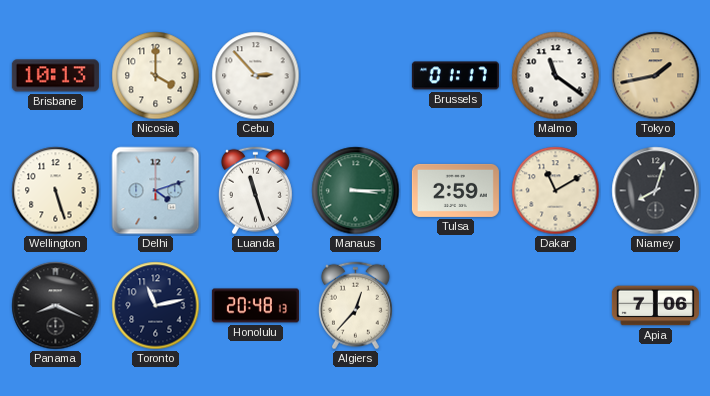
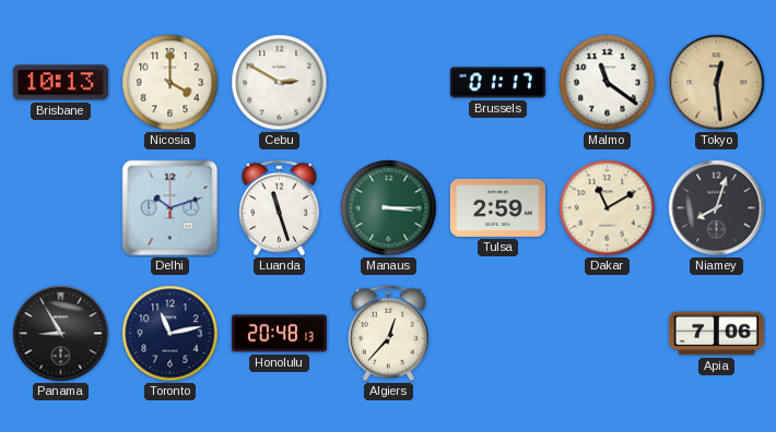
Cebu: 2:53 -> 2:50 (280, 83)
Tokyo: 1:43 -> 12:29 (717, 83)
Wellington: 5:27 -> none (56, 191)
Delhi: 4:12 -> 10:12 (171, 208)
Panama: 8:19 -> 8:55 (61, 334)
